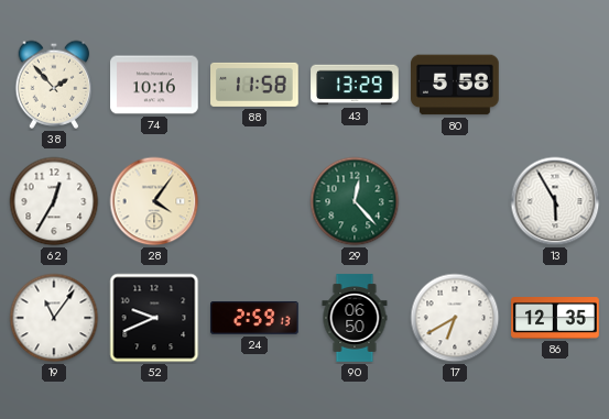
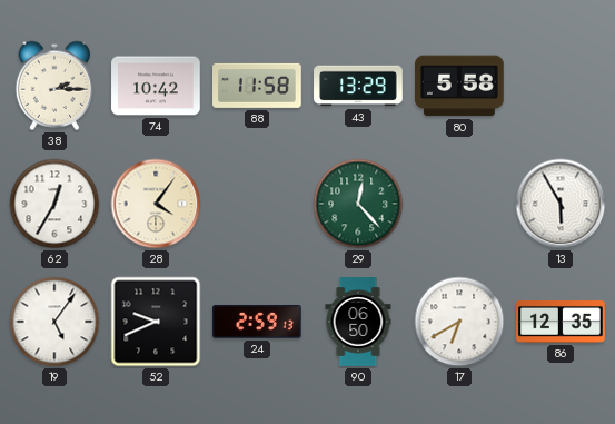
38: 1:53 -> 2:15 (54, 86)
74: 10:16 -> 10:42 (156, 86)
19: 11:06 -> 5:06 (54, 322)
